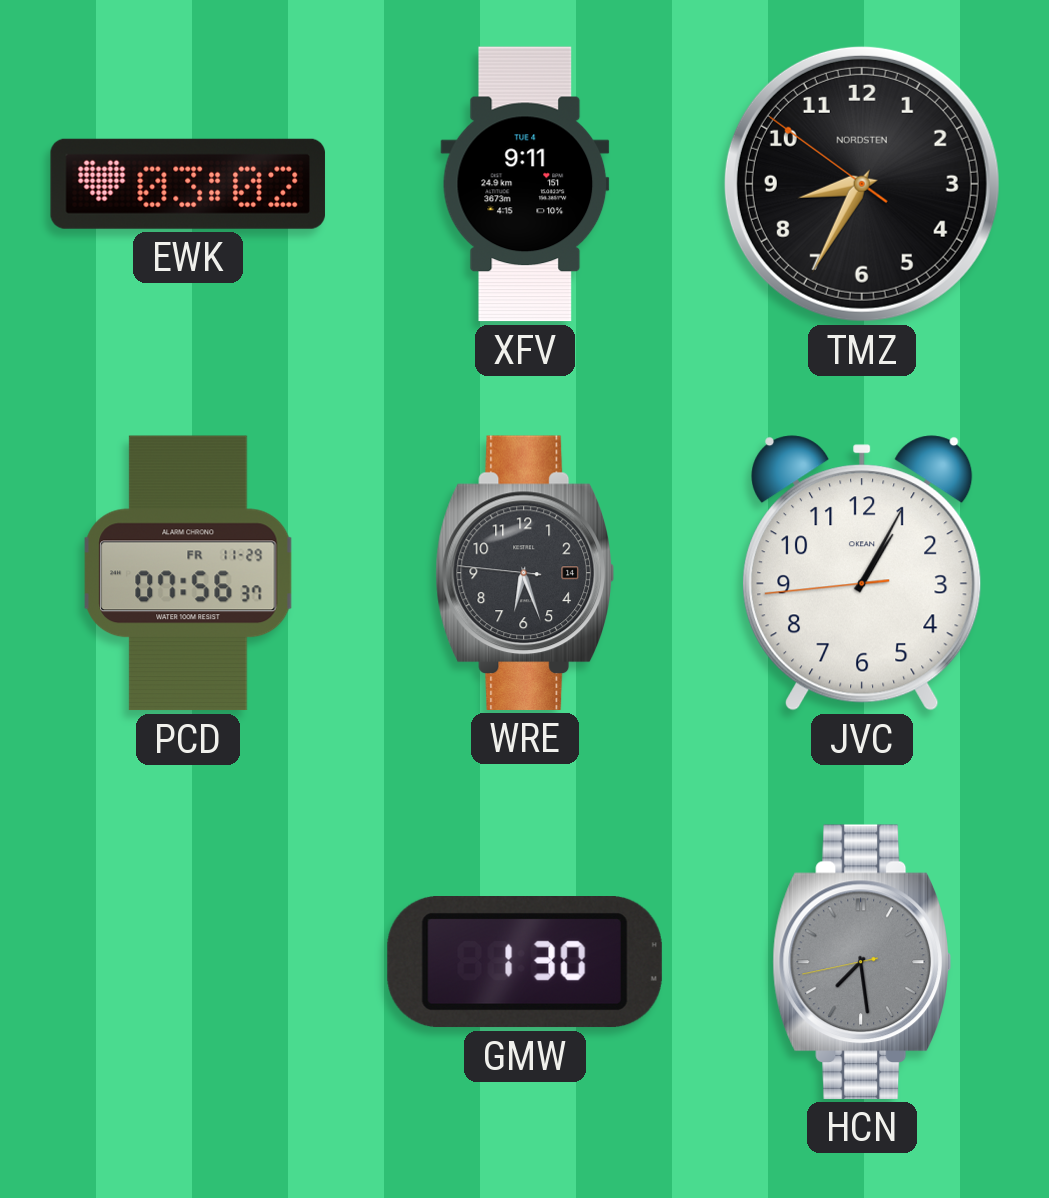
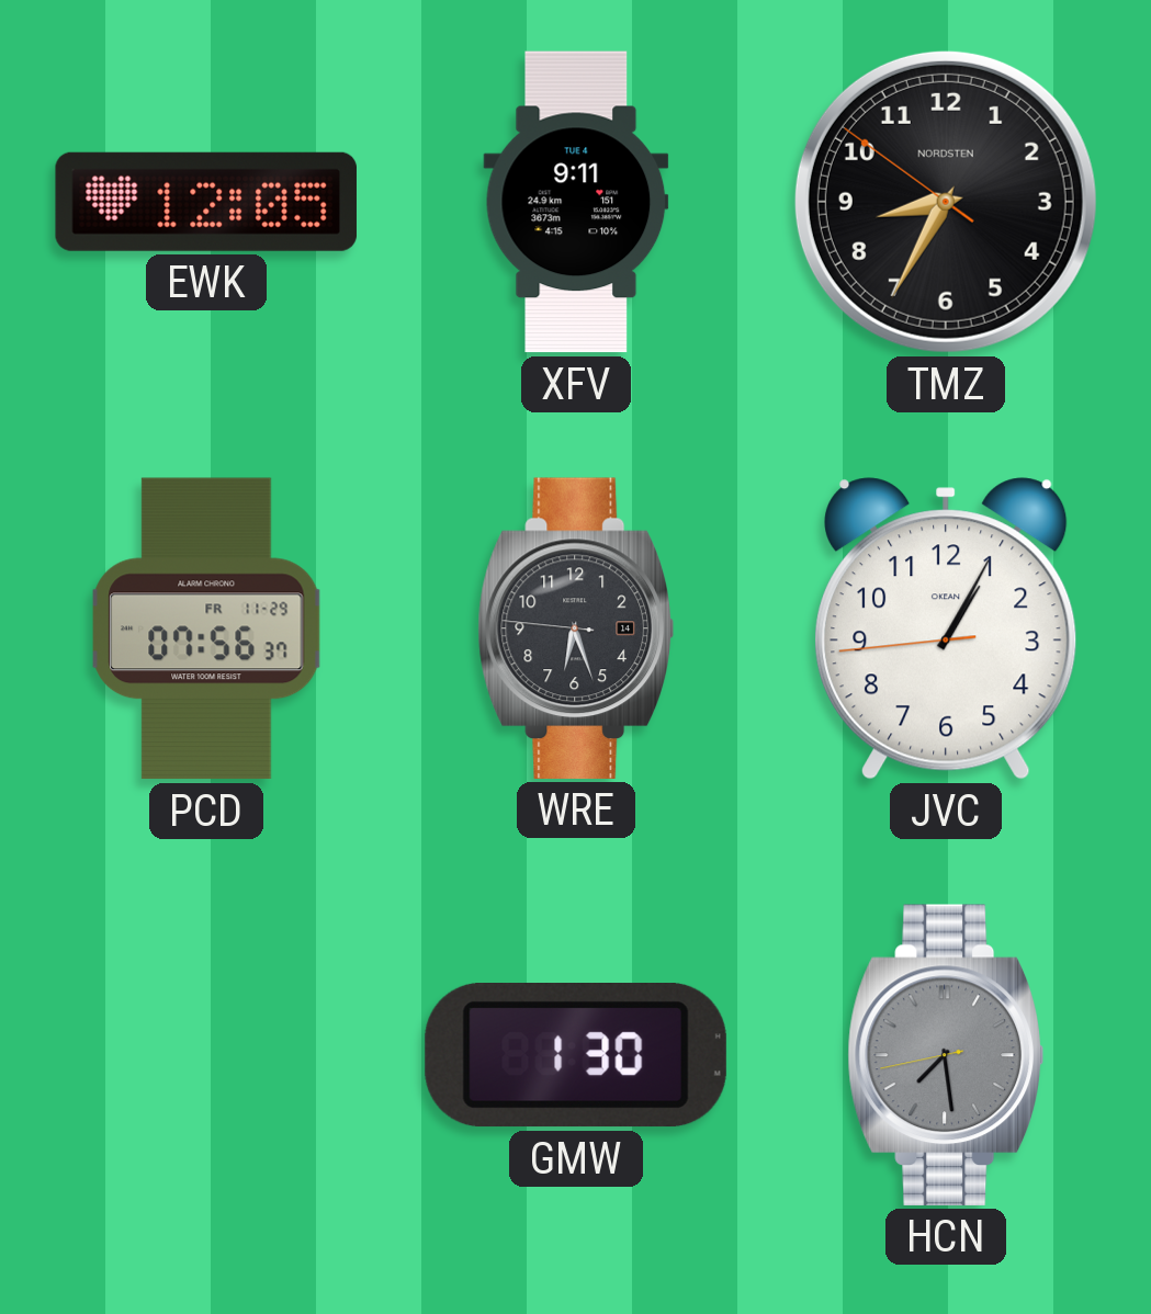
EWK: 03:02 -> 12:05 (206, 202)
